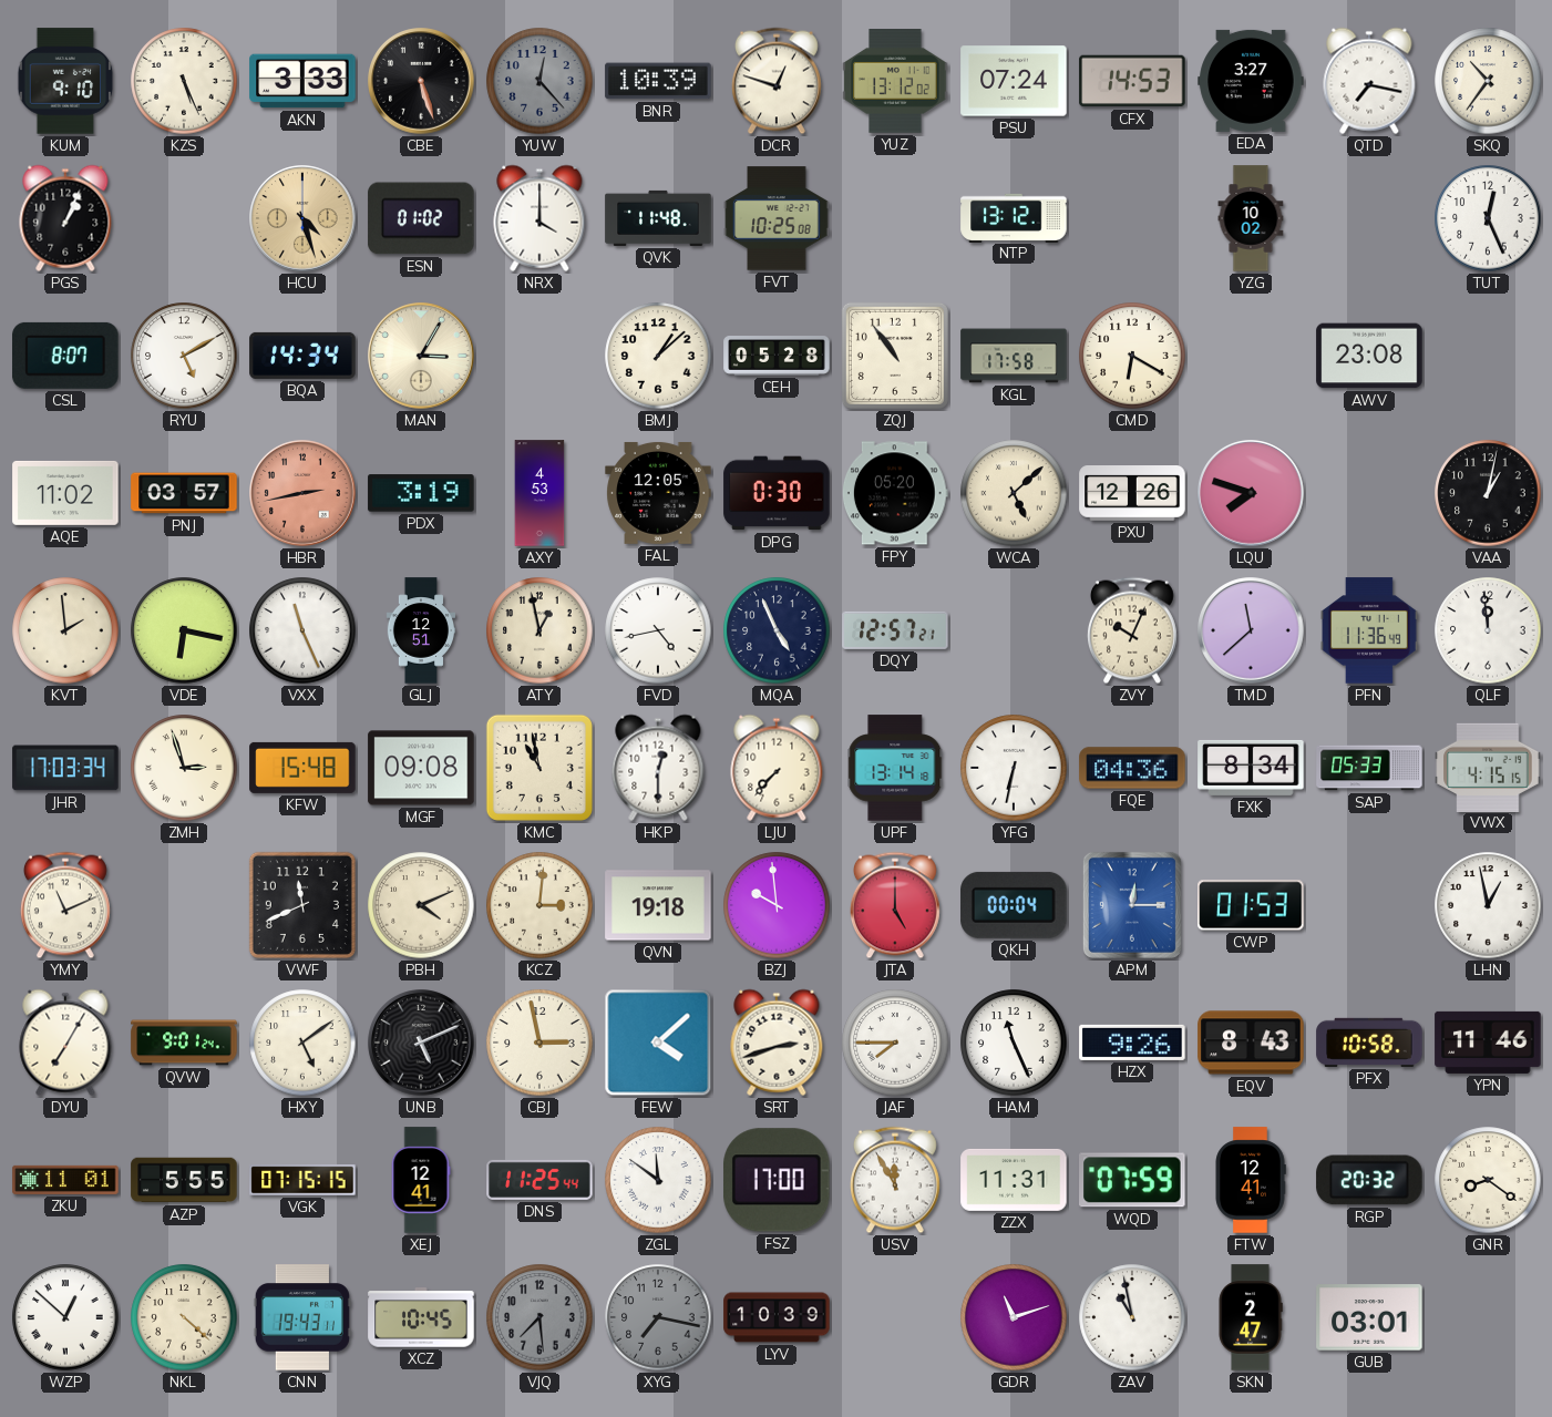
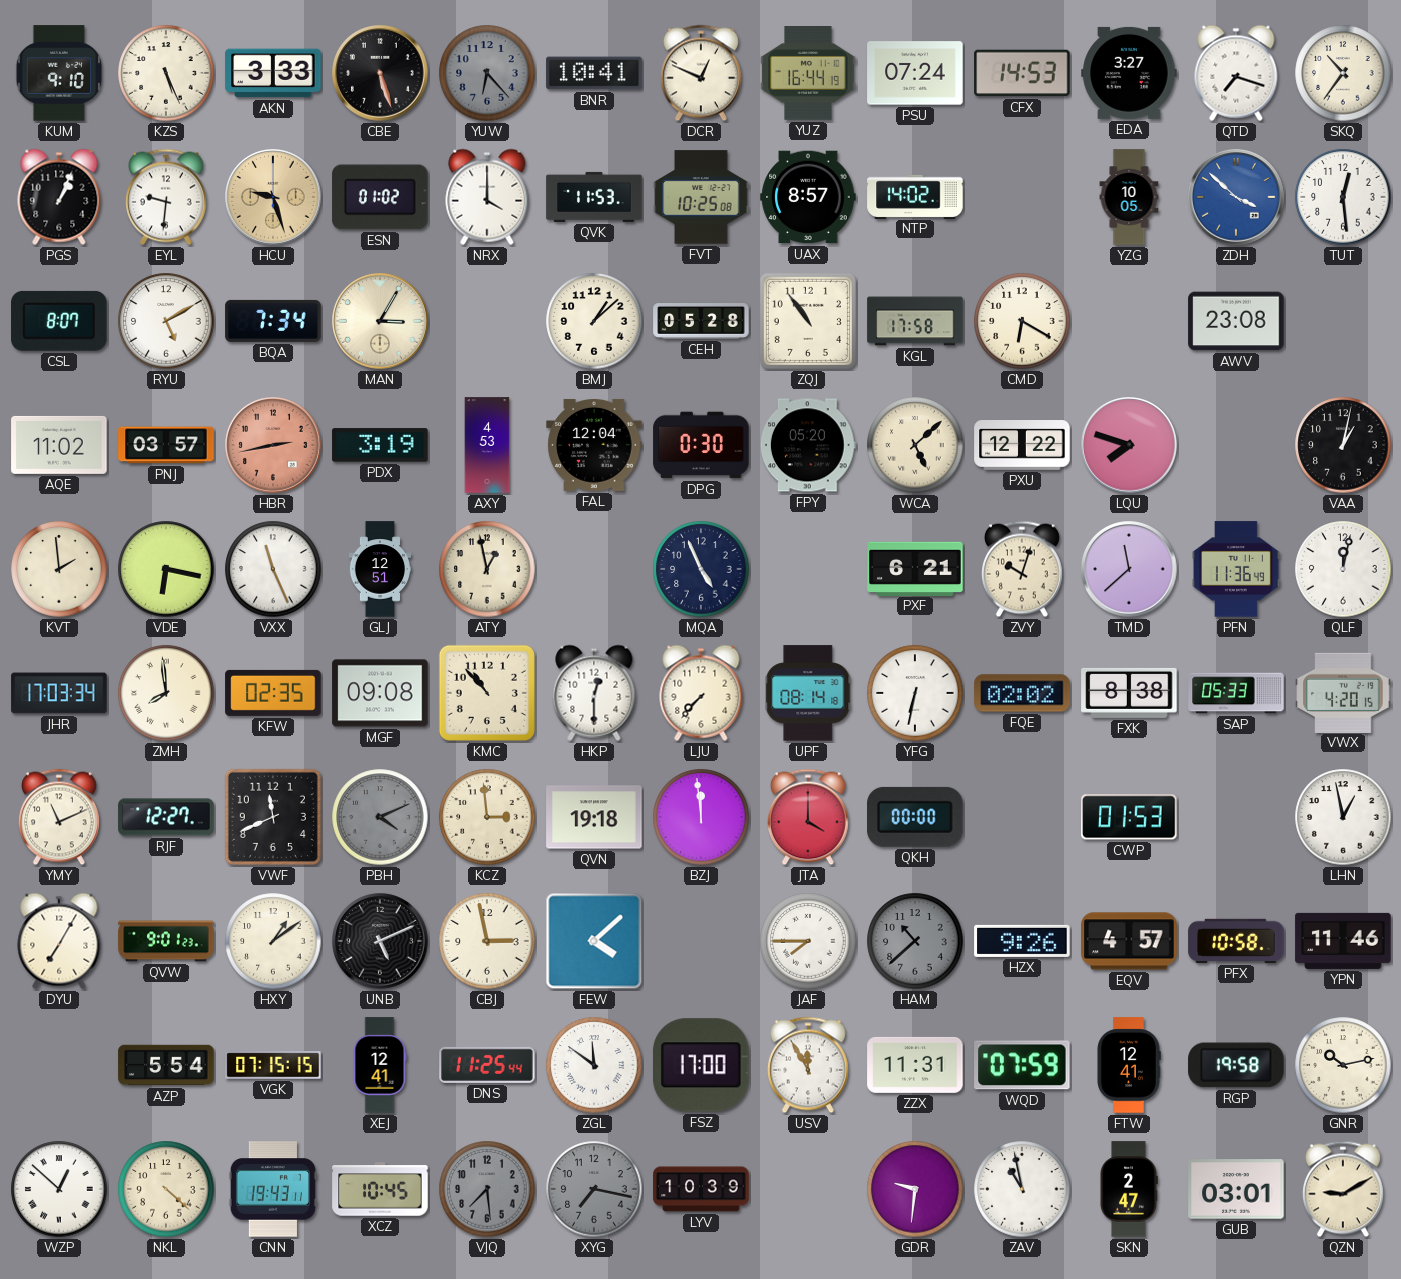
YUW: 12:23 -> 6:23 (487, 73)
BNR: 10:39 -> 10:41 (594, 73)
DCR: 12:48 -> 12:49 (701, 73)
YUZ: 13:12 -> 16:44 (808, 74)
QTD: 7:17 -> 7:18 (1236, 73)
EYL: none -> 9:31 (166, 197)
HCU: 4:27 -> 9:27 (273, 197)
QVK: 11:48 -> 11:53 (594, 197)
UAX: none -> 8:57 (808, 197)
NTP: 13:12 -> 14:02 (915, 196)
YZG: 10:02 -> 10:05 (1129, 197)
ZDH: none -> 3:52 (1236, 197)
TUT: 12:26 -> 12:29 (1343, 197)
BQA: 14:34 -> 7:34 (273, 321)
FAL: 12:05 -> 12:04 (594, 445)
PXU: 12:26 -> 12:22 (1022, 445)
FVD: 4:43 -> none (658, 630)
DQY: 12:57 -> none (895, 630)
PXF: none -> 6:21 (915, 568)
ZVY: 10:04 -> 10:03 (1022, 569)
QLF: 11:59 -> 12:02 (1343, 569)
ZMH: 2:57 -> 7:59 (166, 693)
KFW: 15:48 -> 02:35 (273, 693)
KMC: 10:58 -> 10:53 (487, 693)
UPF: 13:14 -> 08:14 (808, 693)
FQE: 04:36 -> 02:02 (1022, 693)
FXK: 8:34 -> 8:38 (1129, 693)
VWX: 4:15 -> 4:20 (1343, 692)
RJF: none -> 12:27 (166, 817)
PBH dial: cream -> grey (380, 817)
KCZ: 3:01 -> 2:59 (487, 817)
BZJ: 9:59 -> 11:59 (701, 817)
JTA: 5:00 -> 4:00 (808, 817)
QKH: 00:04 -> 00:00 (915, 817)
APM: 12:15 -> none (1132, 905)
QVW: 9:01:24 -> 9:01:23 (166, 941)
HXY: 5:09 -> 1:09 (273, 941)
SRT: 2:42 -> none (777, 1043)
HAM: 11:26 -> 10:38 (915, 941)
HAM dial: white -> grey (915, 941)
EQV: 8:43 -> 4:57 (1129, 941)
ZKU: 11:01 -> none (65, 1180)
AZP: 5:55 -> 5:54 (166, 1065)
RGP: 20:32 -> 19:58 (1236, 1065)
GNR: 8:21 -> 10:13 (1343, 1065)
GDR: 11:12 -> 9:31 (915, 1189)
QZN: none -> 9:10 (1343, 1189)
